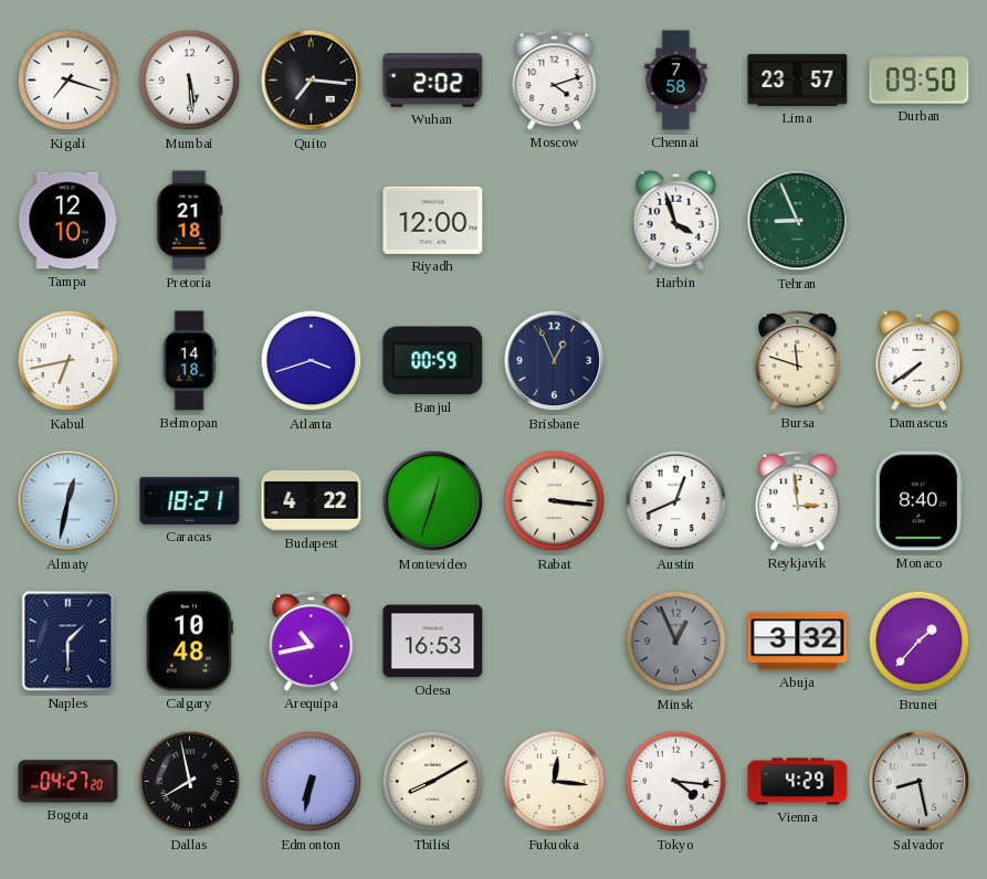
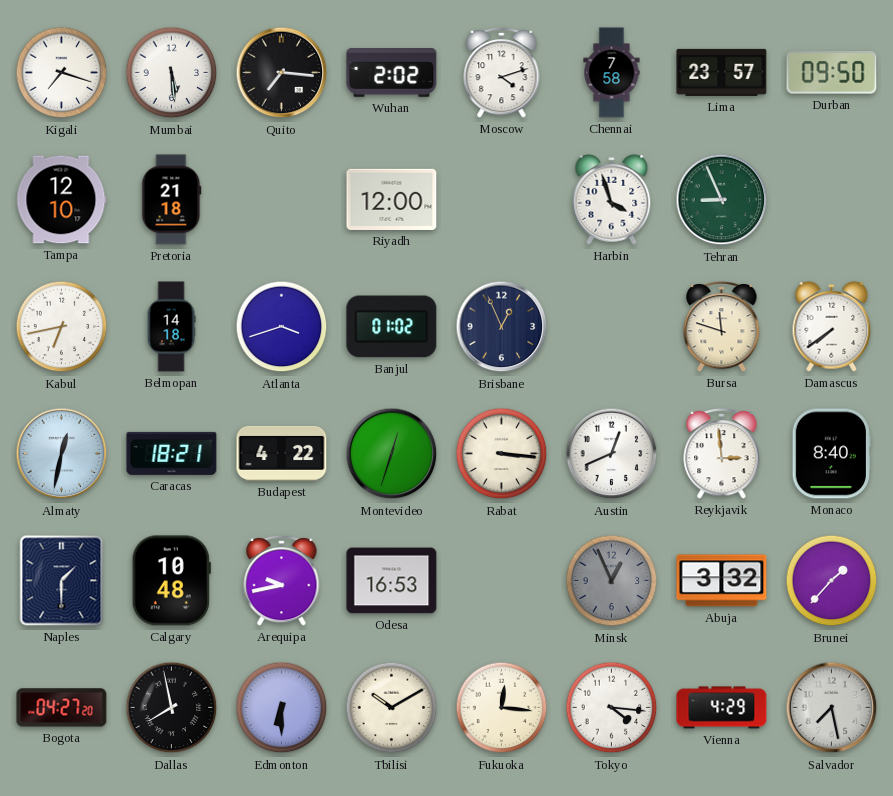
Banjul: 00:59 -> 01:02 (392, 327)
Arequipa: 10:43 -> 9:43 (282, 580)
Edmonton: 6:32 -> 6:30 (282, 708)
Tbilisi: 8:10 -> 10:10 (392, 708)
Salvador: 8:28 -> 7:28 (832, 708)
